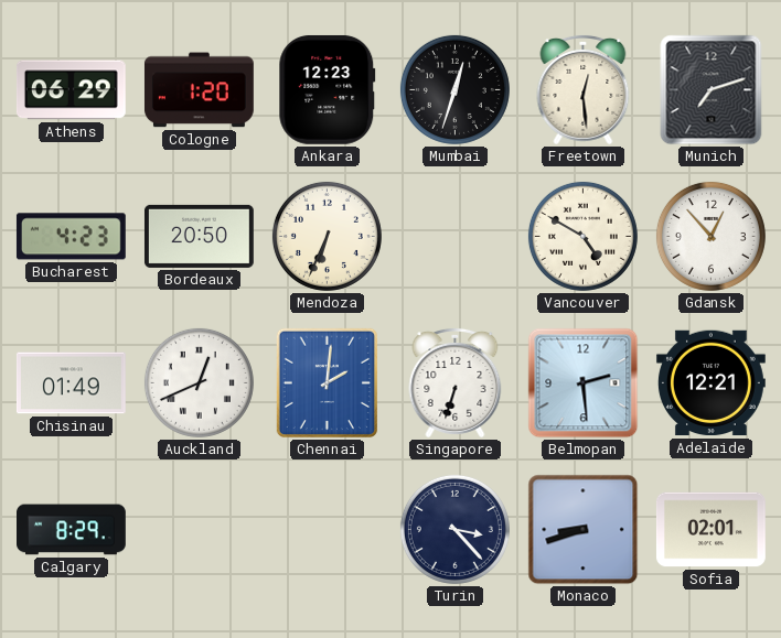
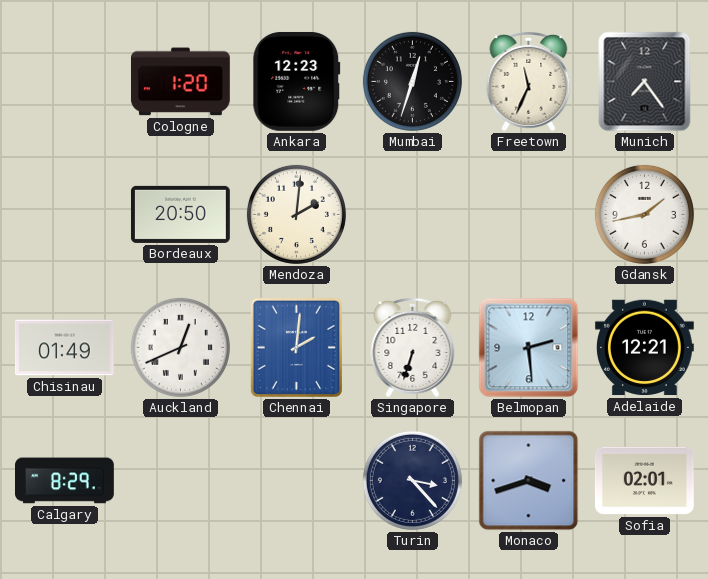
Athens: 06:29 -> none (71, 90)
Freetown: 12:29 -> 11:34 (529, 81)
Munich: 7:12 -> 7:24 (645, 82)
Bucharest: 4:23 -> none (71, 237)
Mendoza: 6:34 -> 2:01 (296, 214)
Vancouver: 4:50 -> none (582, 236)
Gdansk: 12:53 -> 1:43 (644, 214)
Monaco: 8:42 -> 3:42 (529, 481)
